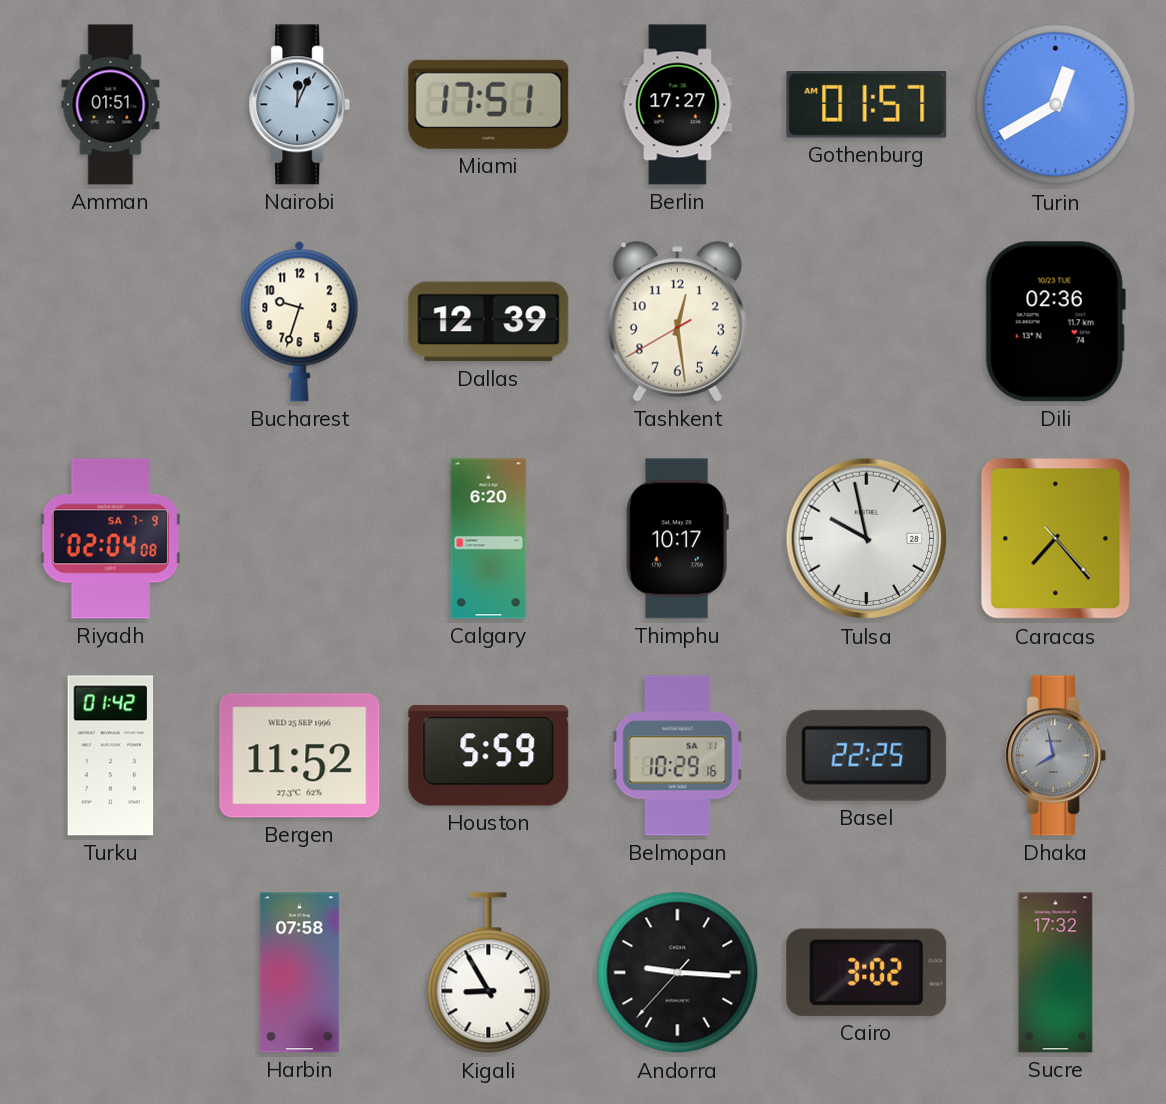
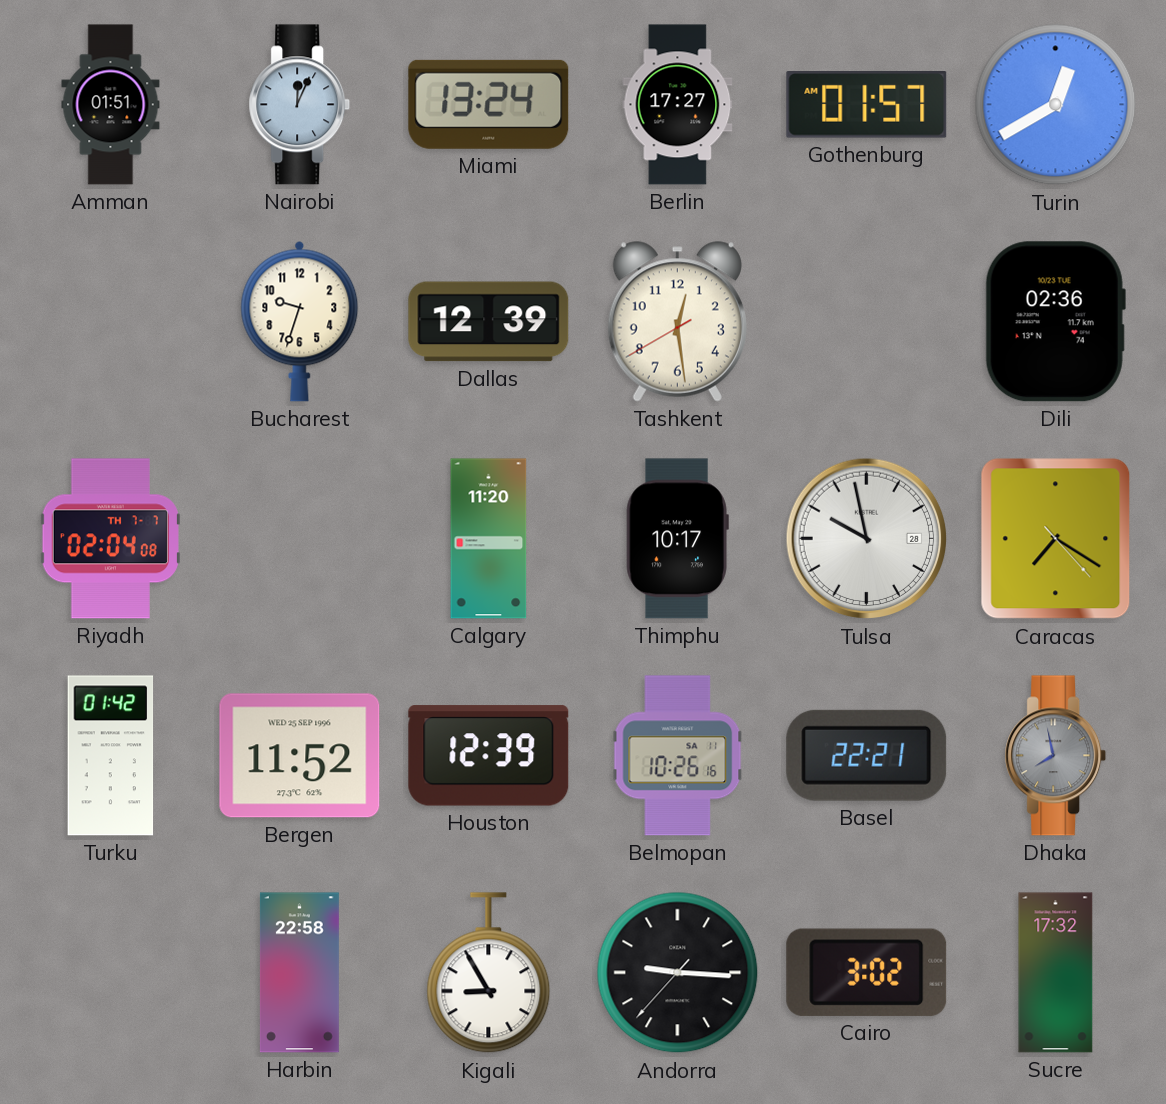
Miami: 17:51 -> 13:24 (489, 104)
Riyadh date: SA 7-9 -> TH 7-7 (110, 539)
Calgary: 6:20 -> 11:20 (489, 539)
Caracas: 7:23 -> 7:20 (1056, 539)
Houston: 5:59 -> 12:39 (489, 756)
Belmopan: 10:29 -> 10:26 (678, 756)
Basel: 22:25 -> 22:21 (867, 755)
Harbin: 07:58 -> 22:58 (299, 973)
